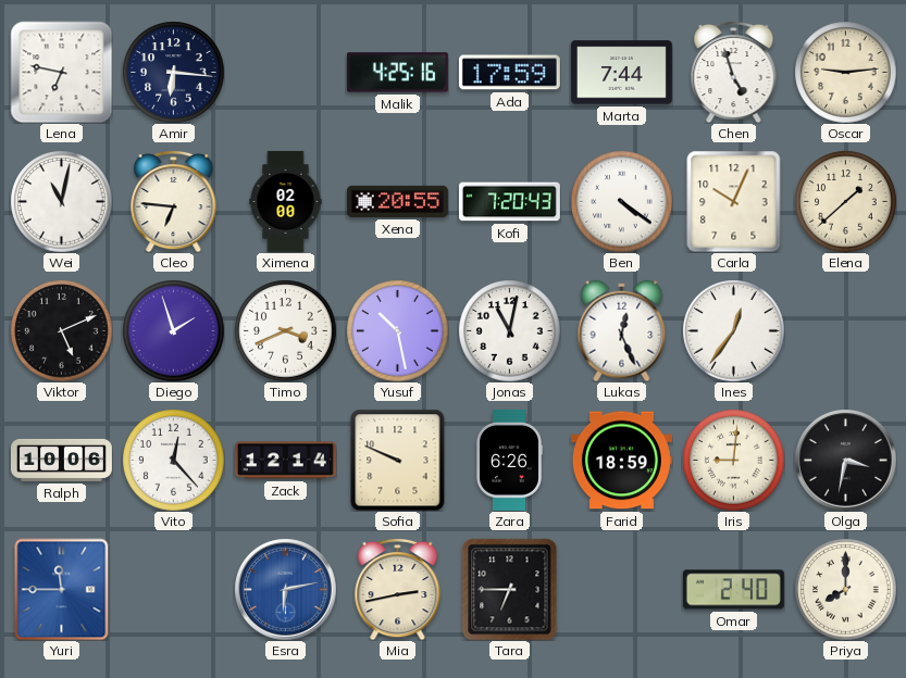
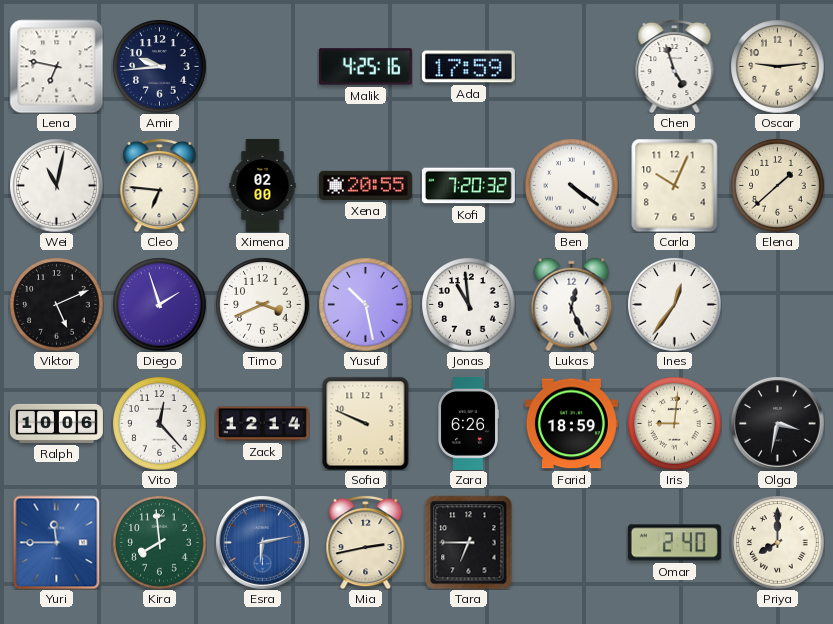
Amir: 6:16 -> 9:44 (159, 66)
Marta: 7:44 -> none (621, 73)
Kofi: 7:20:43 -> 7:20:32 (468, 186)
Jonas: 11:02 -> 10:59 (468, 304)
Kira: none -> 7:59 (159, 542)
